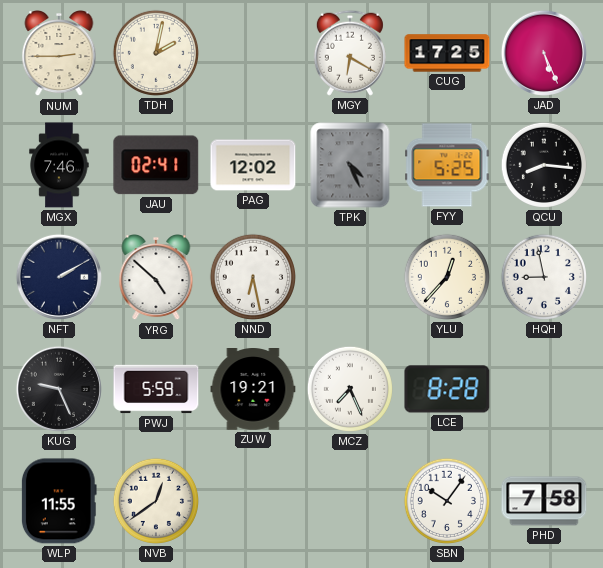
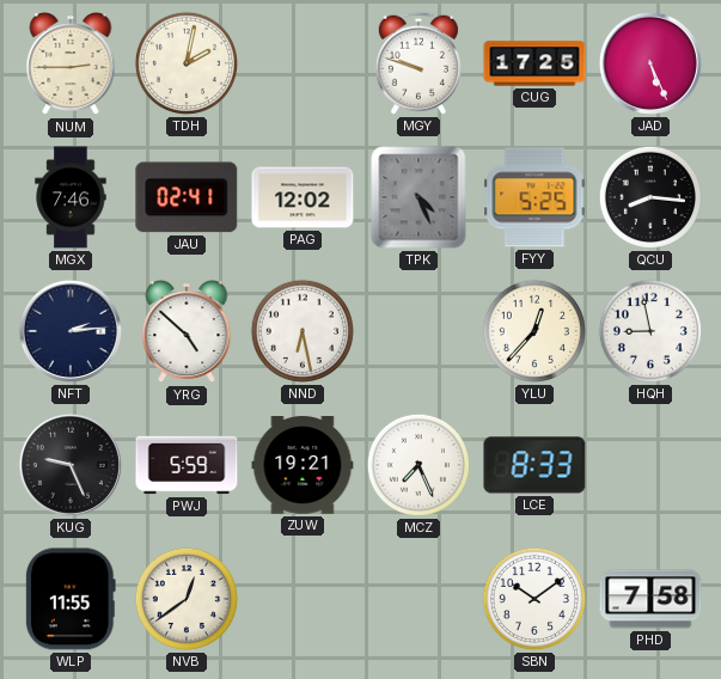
MGY: 6:20 -> 9:48 (418, 63)
NFT: 2:10 -> 2:14 (71, 331)
LCE: 8:28 -> 8:33 (534, 465)
SBN: 10:06 -> 10:09 (534, 599)
